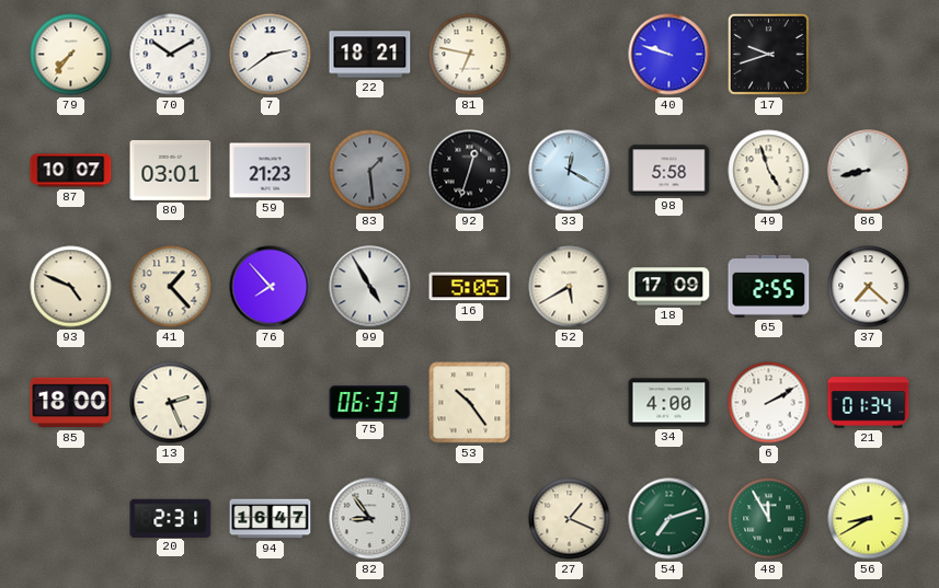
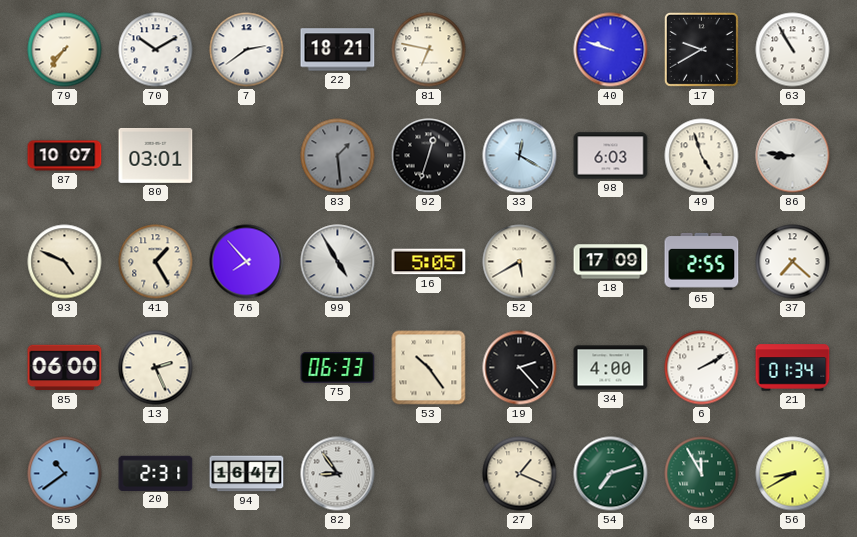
17: 9:42 -> 9:40 (701, 49)
63: none -> 10:55 (793, 50)
59: 21:23 -> none (271, 171)
98: 5:58 -> 6:03 (611, 156)
86: 8:43 -> 8:46 (793, 156)
41: 1:23 -> 1:25 (156, 262)
85: 18:00 -> 06:00 (65, 368)
19: none -> 2:23 (520, 368)
55: none -> 10:39 (65, 474)
